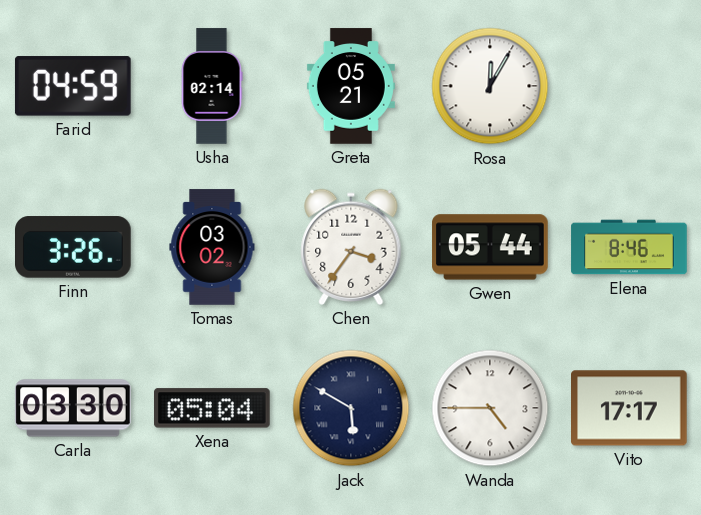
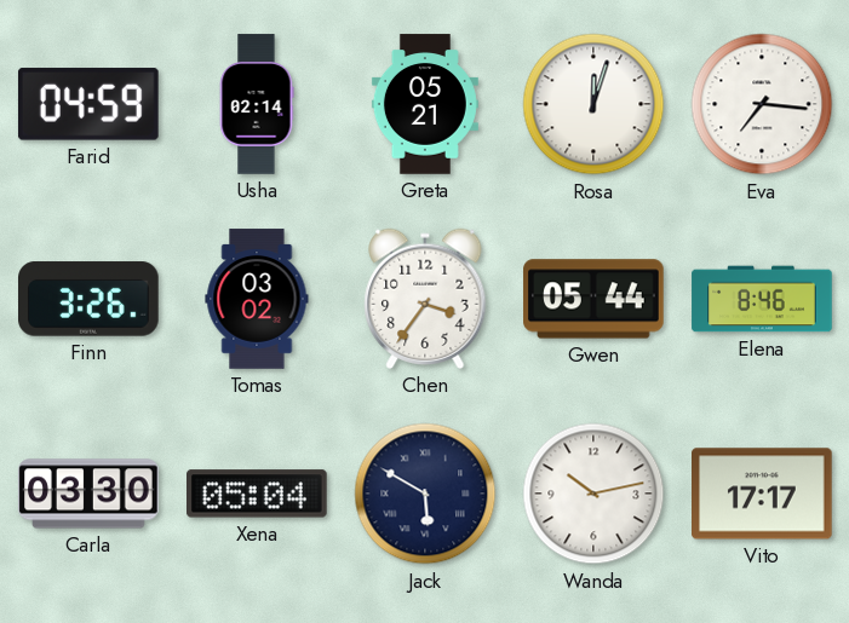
Rosa: 12:05 -> 12:03 (593, 104)
Eva: none -> 7:16 (762, 104)
Wanda: 4:45 -> 10:13 (593, 494)
